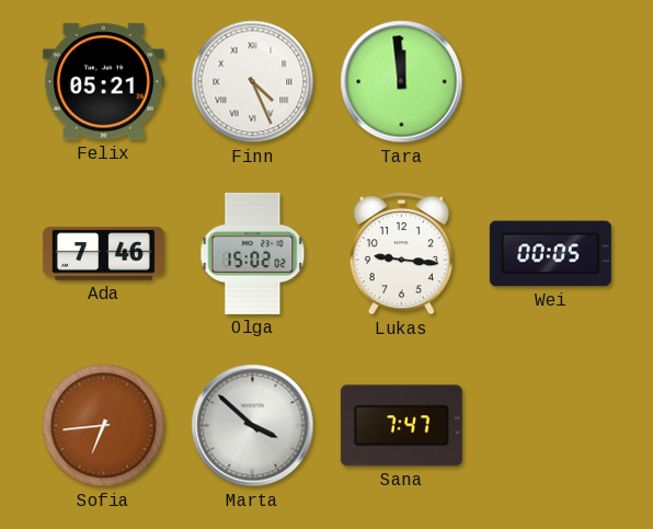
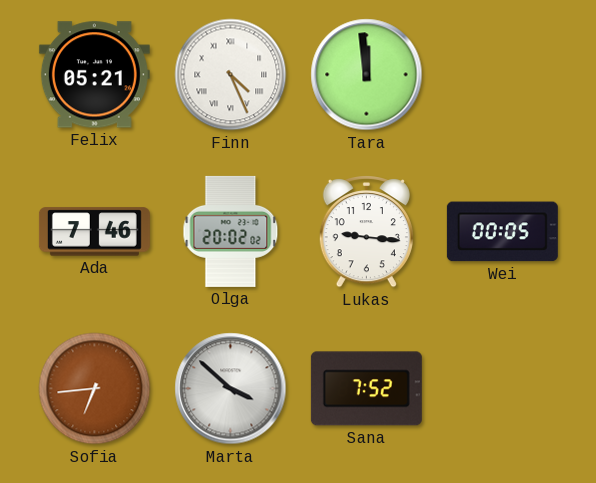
Olga: 15:02 -> 20:02 (231, 231)
Sana: 7:47 -> 7:52 (366, 389)
